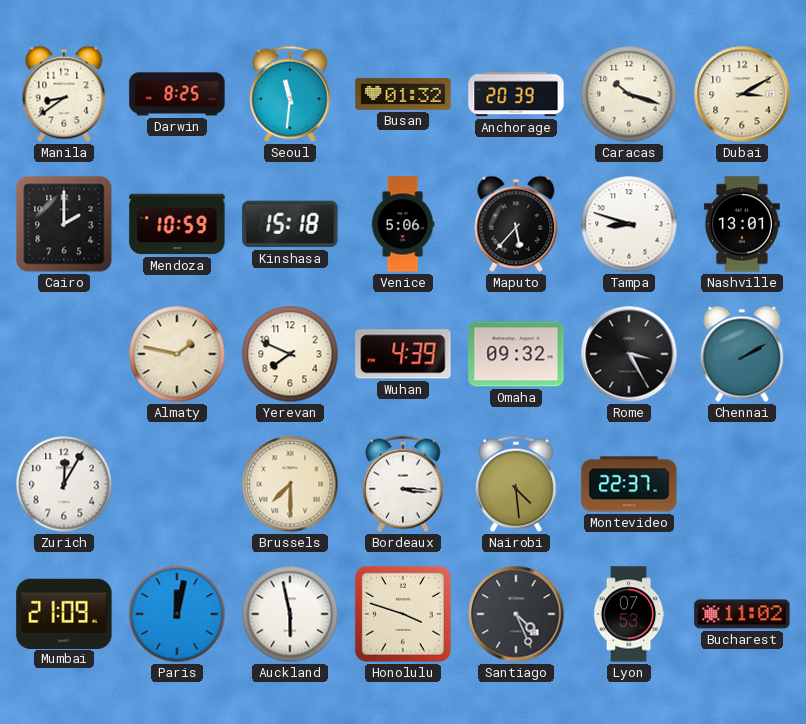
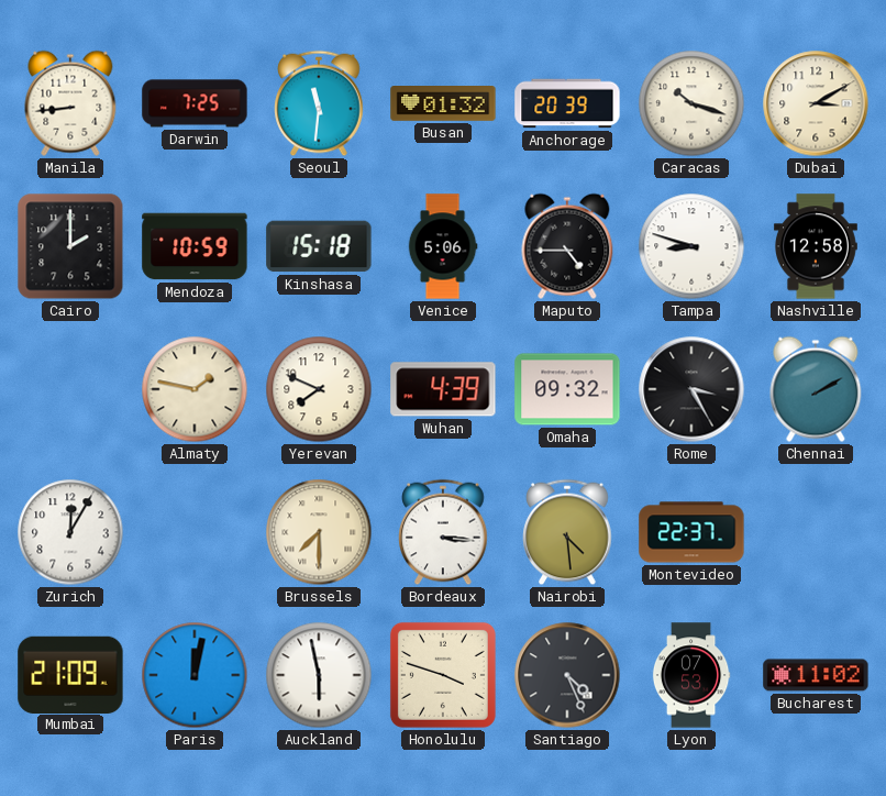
Manila: 8:39 -> 8:44 (70, 103)
Darwin: 8:25 -> 7:25 (195, 103)
Maputo: 5:37 -> 4:45 (567, 246)
Nashville: 13:01 -> 12:58 (816, 246)
